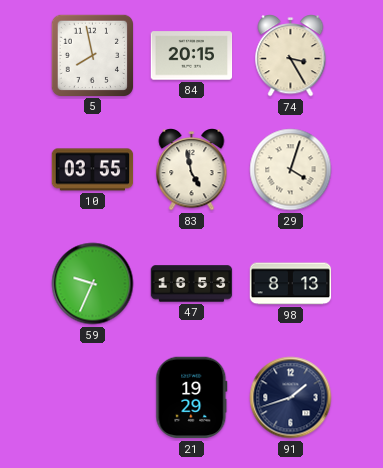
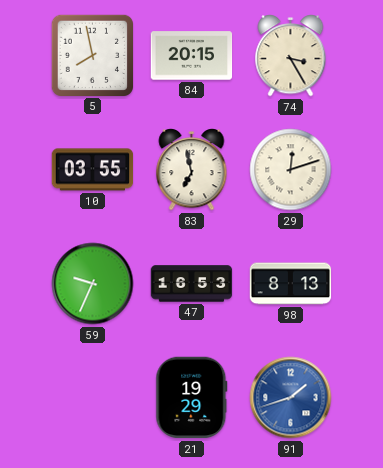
83: 4:58 -> 6:58 (192, 170)
29: 4:03 -> 12:12 (291, 170)
91 dial: navy -> blue (291, 398)
